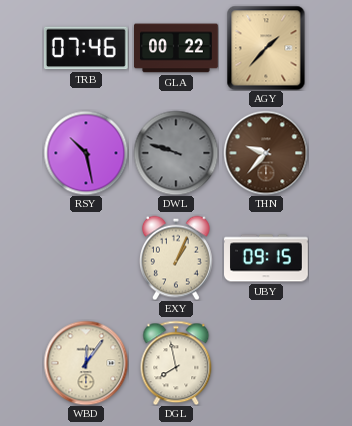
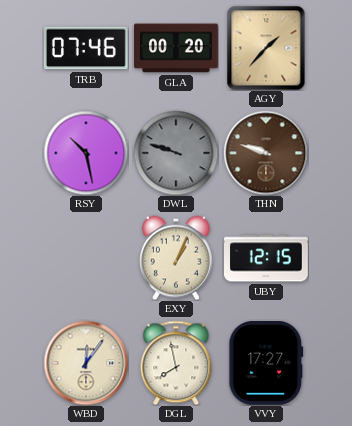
GLA: 00:22 -> 00:20 (177, 48)
THN: 9:37 -> 9:48 (266, 153)
UBY: 09:15 -> 12:15 (266, 258)
VVY: none -> 17:27 (266, 364)
